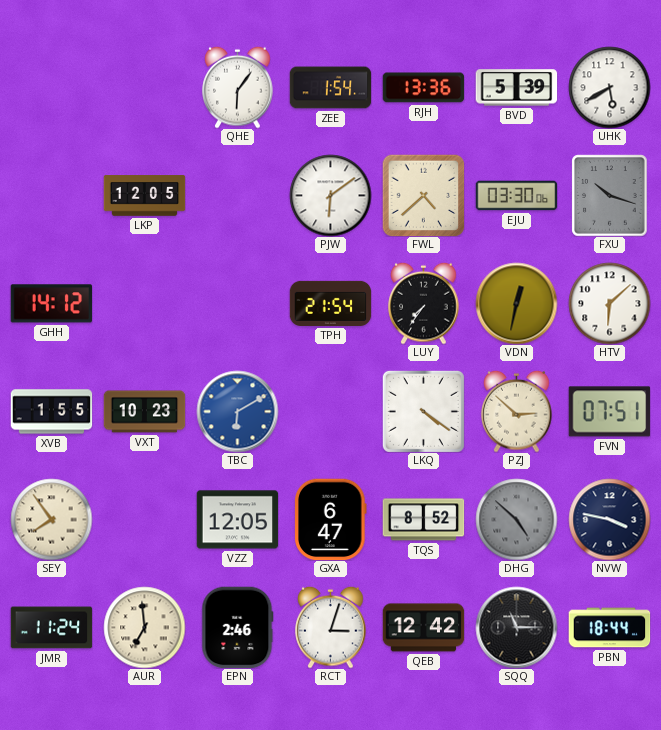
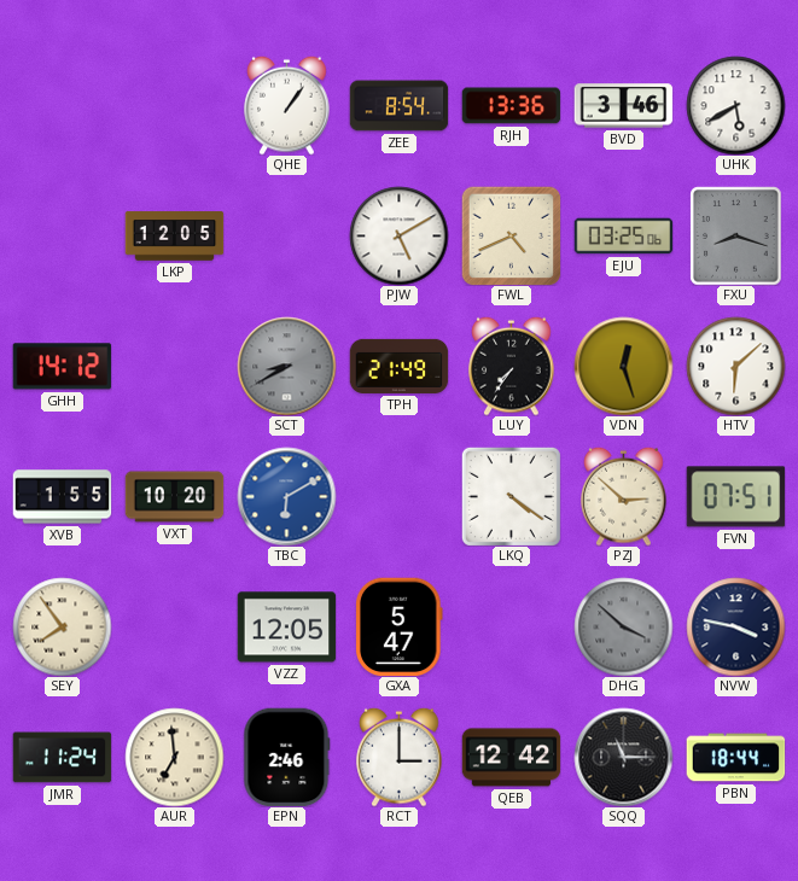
QHE: 6:06 -> 1:06 (287, 105)
ZEE: 1:54 -> 8:54 (398, 106)
BVD: 5:39 -> 3:46 (623, 106)
PJW: 6:09 -> 5:10 (398, 235)
FWL: 4:38 -> 4:41 (511, 235)
EJU: 03:30 -> 03:25 (623, 237)
FXU: 10:18 -> 8:18 (736, 235)
SCT: none -> 8:40 (286, 366)
TPH: 21:54 -> 21:49 (398, 366)
VDN: 12:32 -> 12:27 (623, 366)
VXT: 10:23 -> 10:20 (174, 497)
GXA: 6:47 -> 5:47 (400, 626)
TQS: 8:52 -> none (423, 520)
DHG: 4:52 -> 3:52 (623, 626)
RCT: 3:03 -> 3:00 (400, 757)
